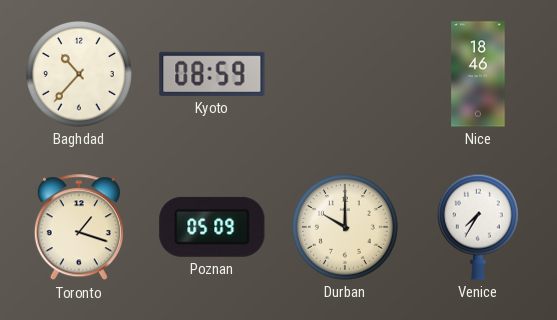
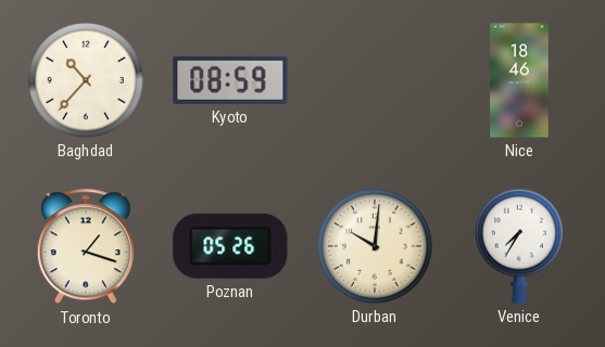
Poznan: 05:09 -> 05:26 (230, 246)
Durban: 10:00 -> 10:01 (375, 246)
